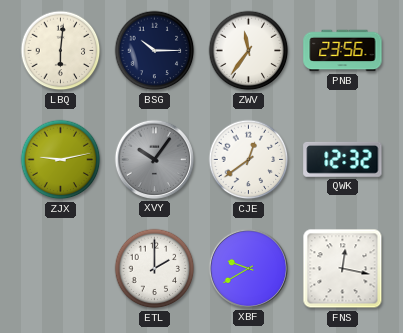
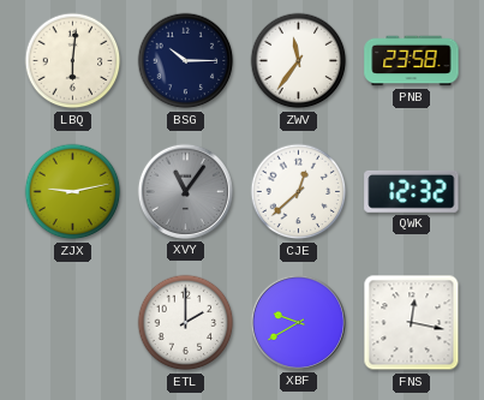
PNB: 23:56 -> 23:58 (412, 61)
XVY: 10:06 -> 11:06 (185, 191)
CJE: 12:39 -> 12:38 (299, 192)
